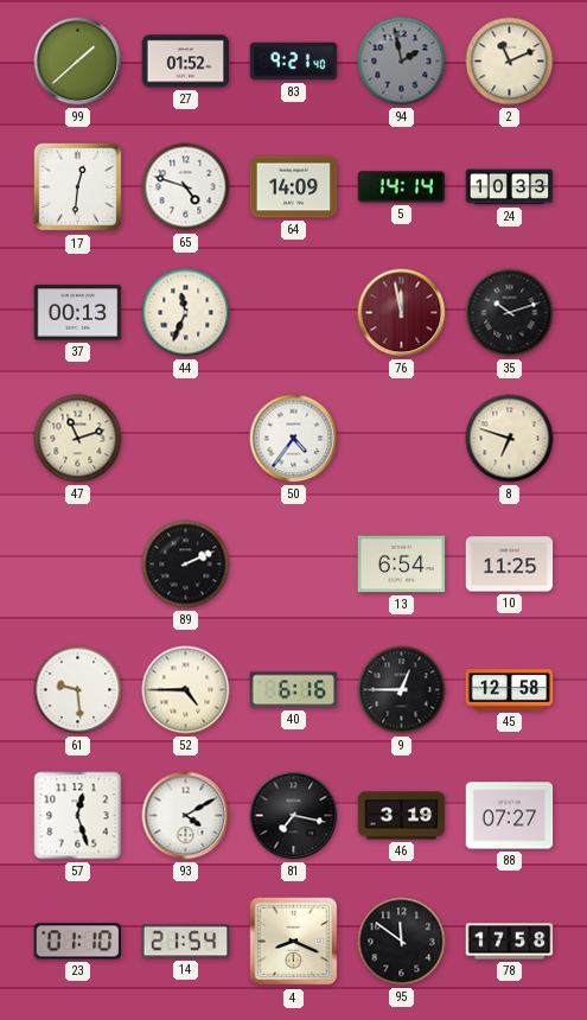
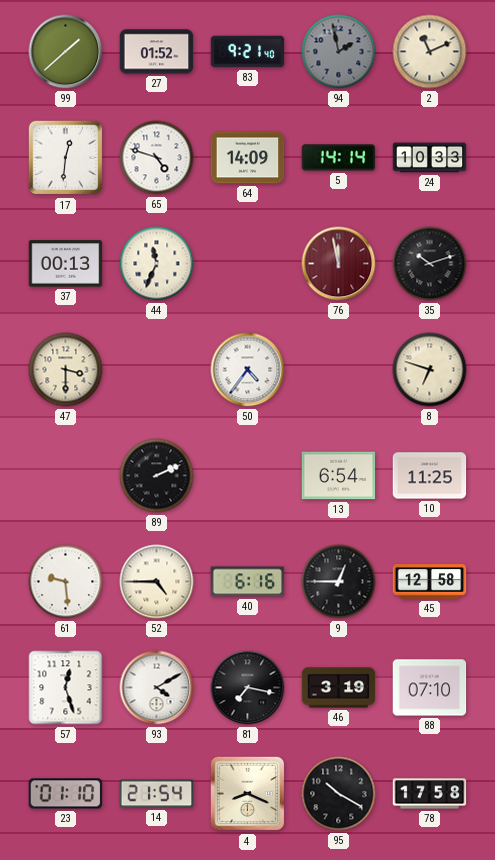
47: 11:12 -> 3:30 (66, 370)
88: 07:27 -> 07:10 (430, 688)
95: 11:51 -> 10:20 (339, 794)
